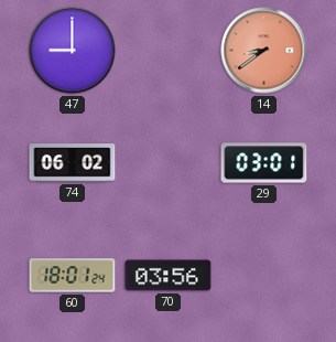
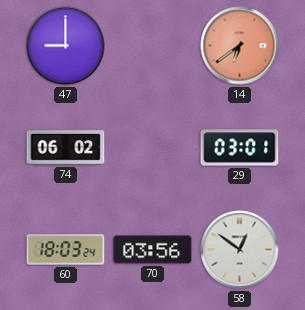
14: 8:39 -> 6:39 (240, 46)
60: 18:01 -> 18:03 (66, 250)
58: none -> 12:51 (240, 250)
